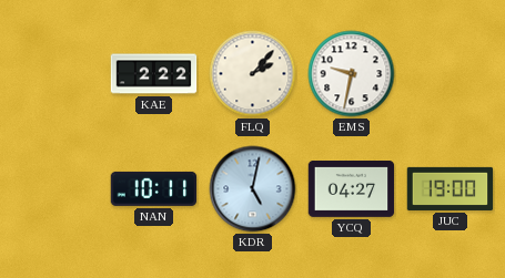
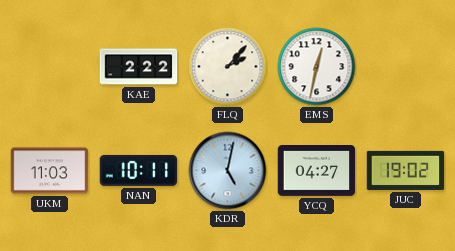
EMS: 9:32 -> 12:32 (317, 67)
UKM: none -> 11:03 (50, 171)
JUC: 19:00 -> 19:02 (406, 170)
